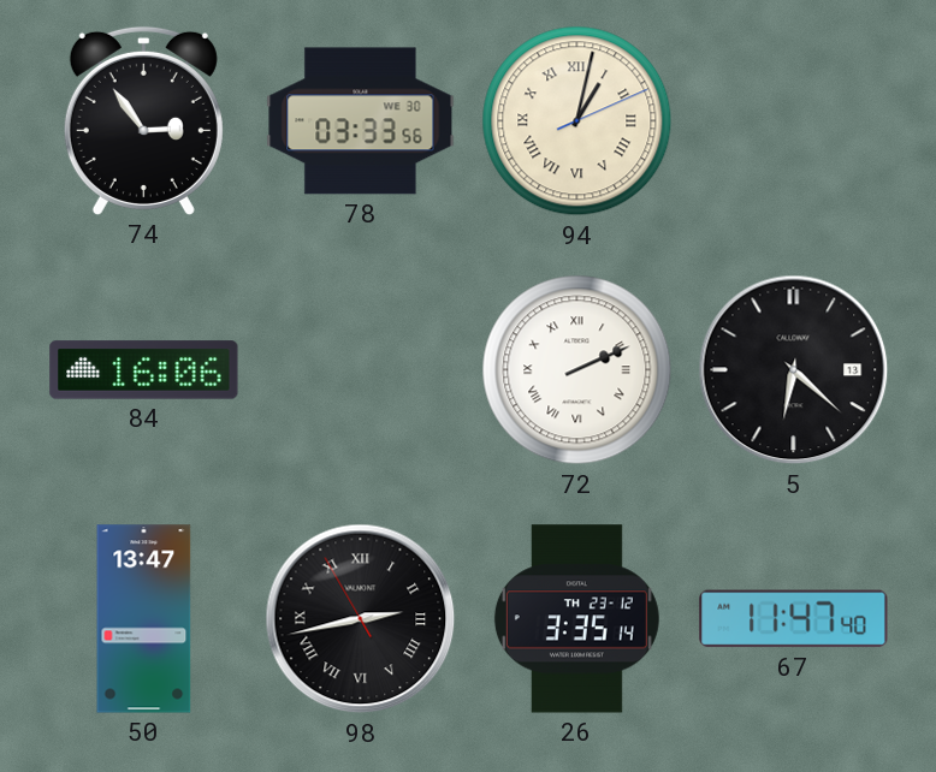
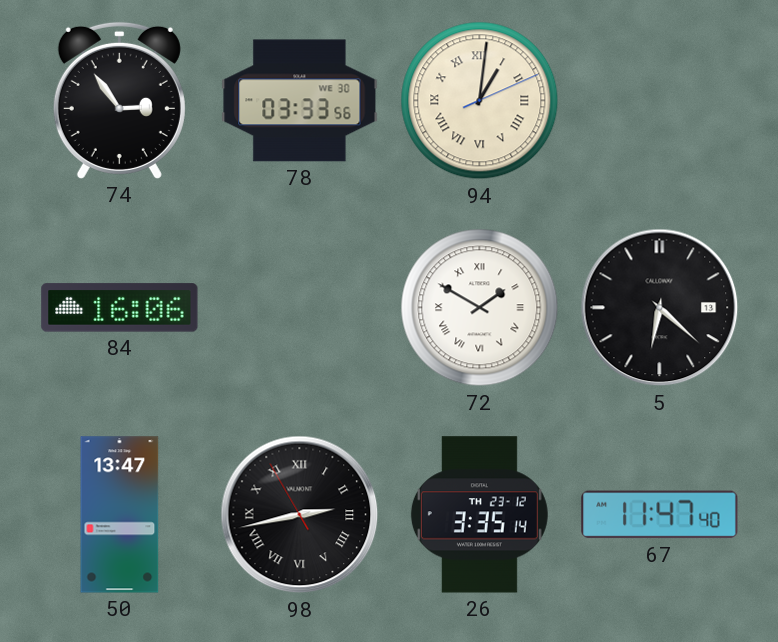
94: 1:02 -> 1:01 (480, 101)
72: 2:11 -> 1:50 (480, 308)
